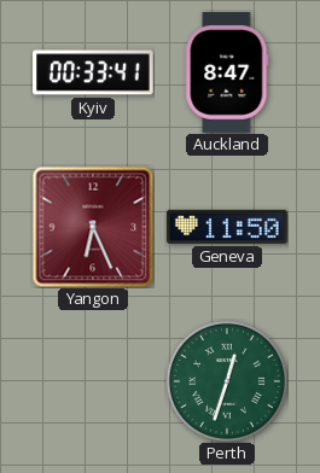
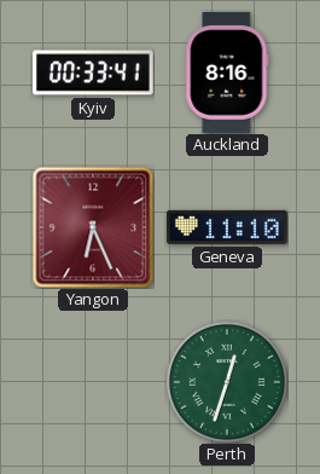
Auckland: 8:47 -> 8:16 (227, 73)
Geneva: 11:50 -> 11:10 (227, 227)
